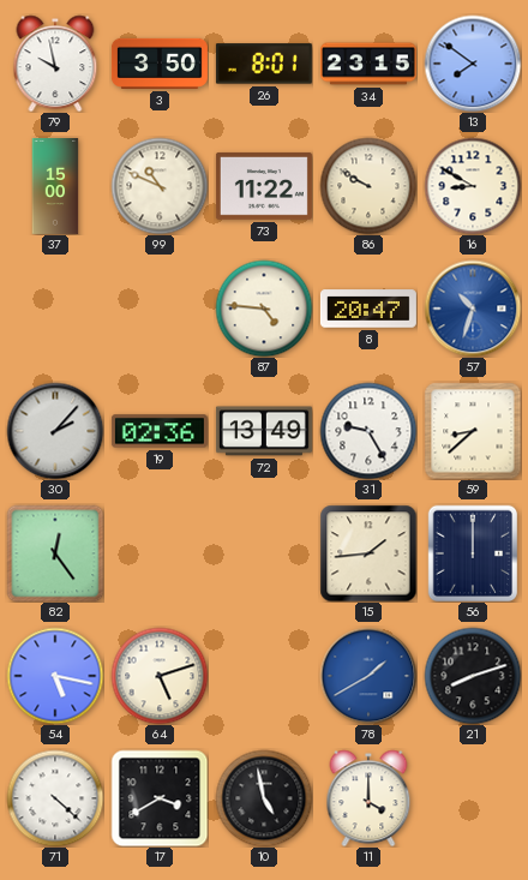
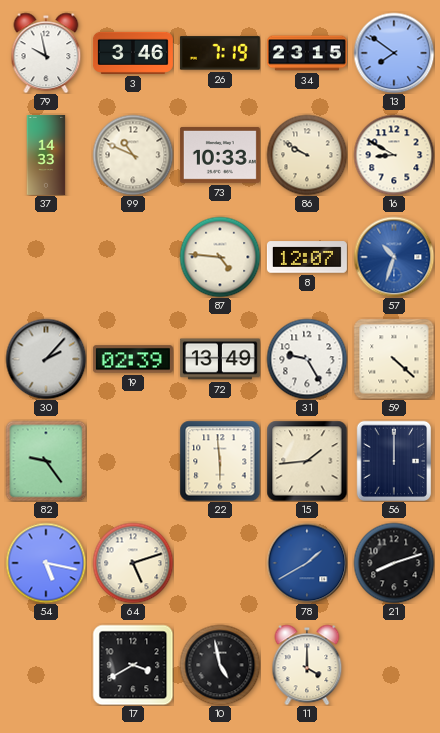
3: 3:50 -> 3:46 (133, 53)
26: 8:01 -> 7:19 (220, 53)
37: 15:00 -> 14:33 (46, 155)
73: 11:22 -> 10:33 (220, 155)
8: 20:47 -> 12:07 (307, 257)
19: 02:36 -> 02:39 (133, 359)
59: 8:38 -> 4:22 (394, 359)
82: 12:24 -> 9:24 (46, 461)
22: none -> 5:59 (220, 461)
71: 4:22 -> none (55, 798)
